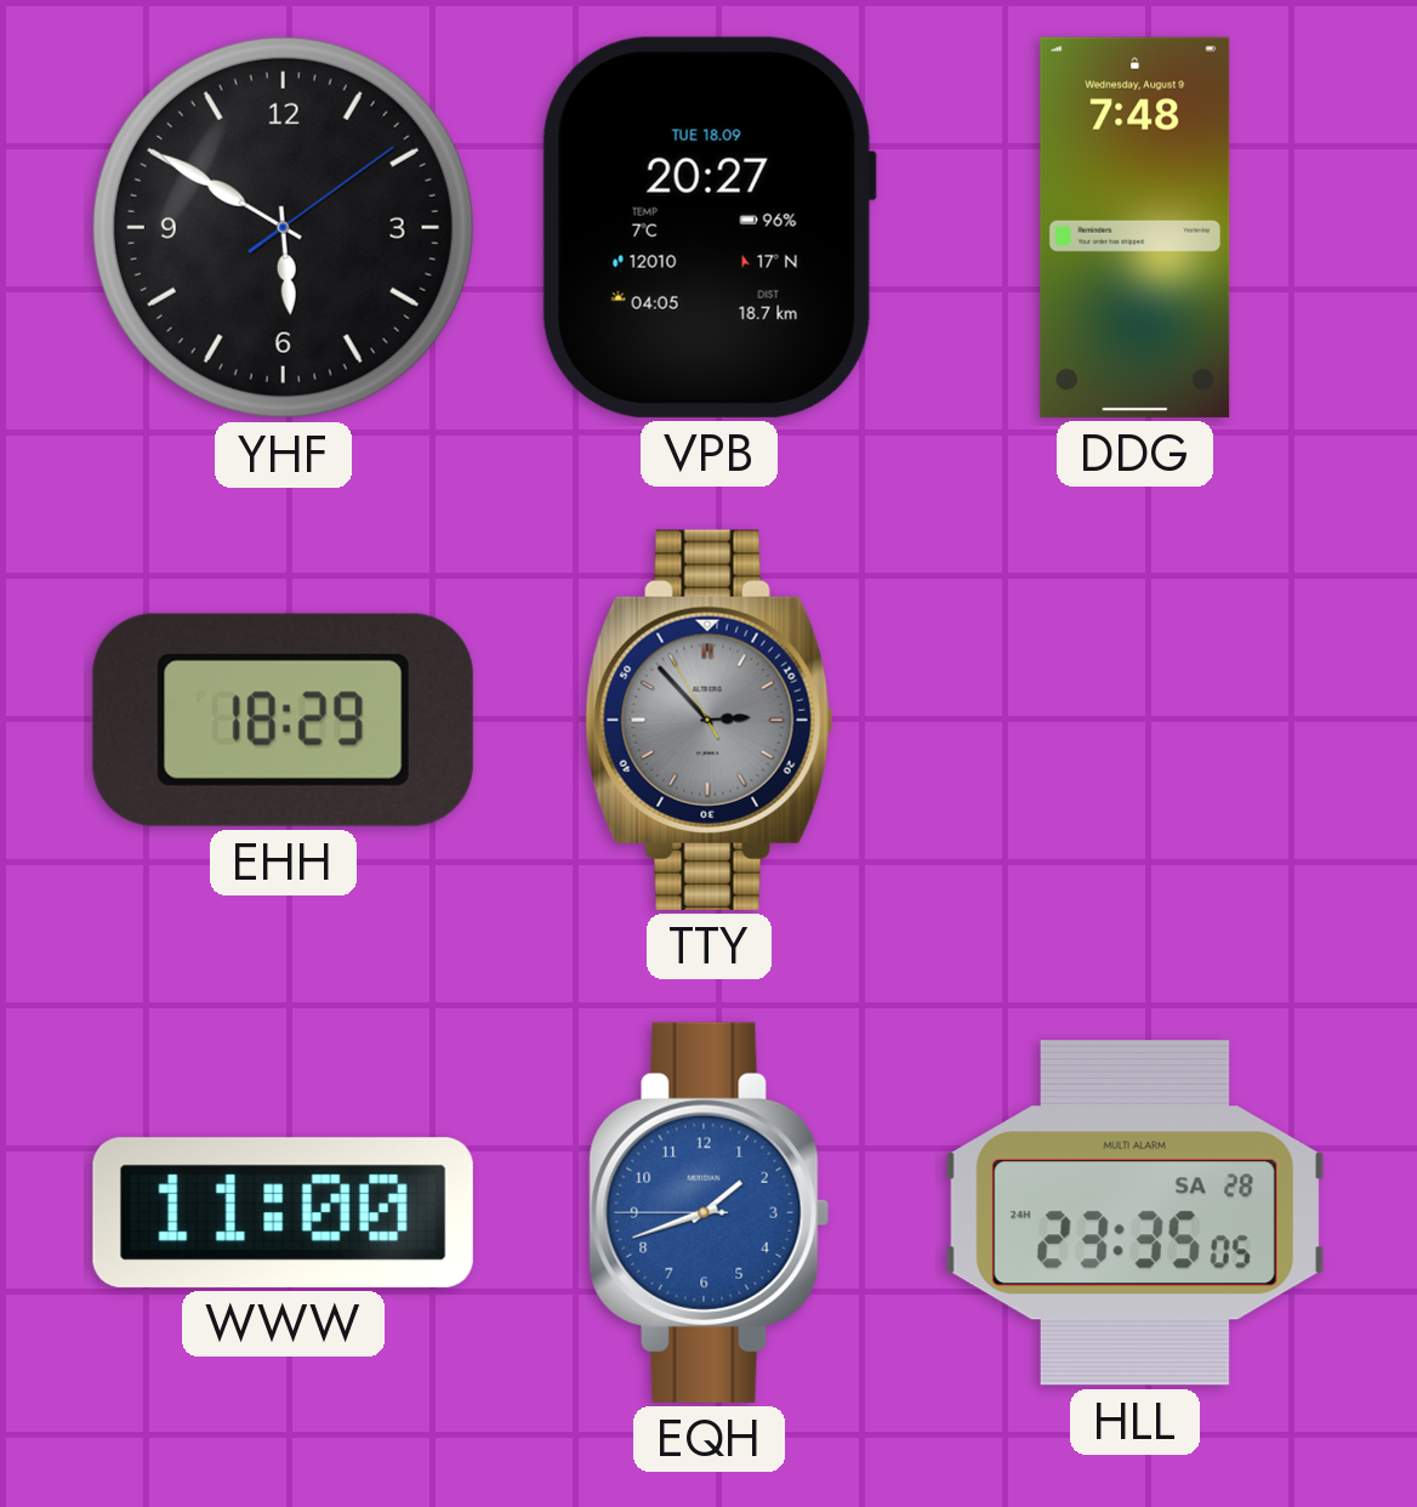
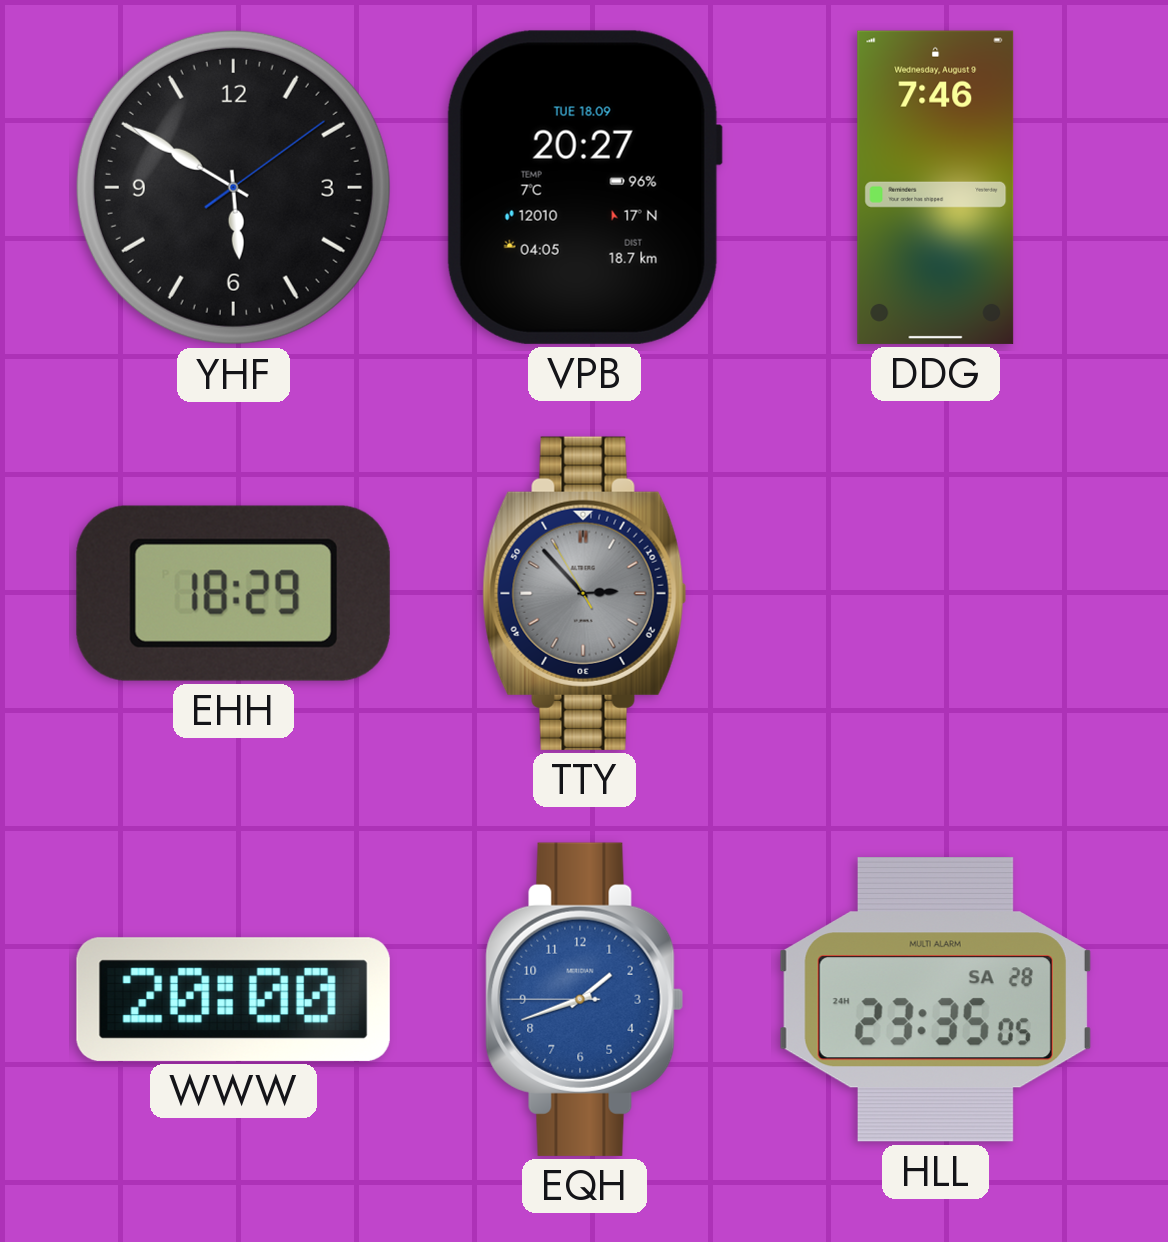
DDG: 7:48 -> 7:46 (936, 187)
WWW: 11:00 -> 20:00 (233, 999)
